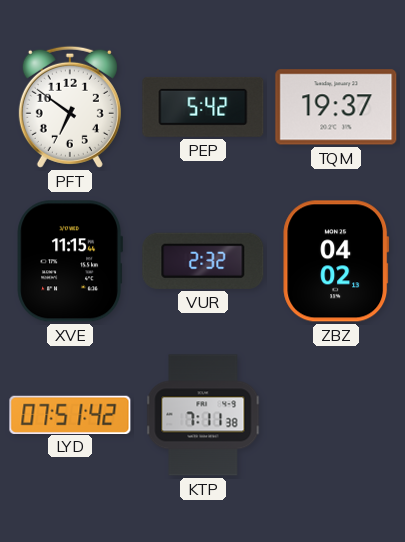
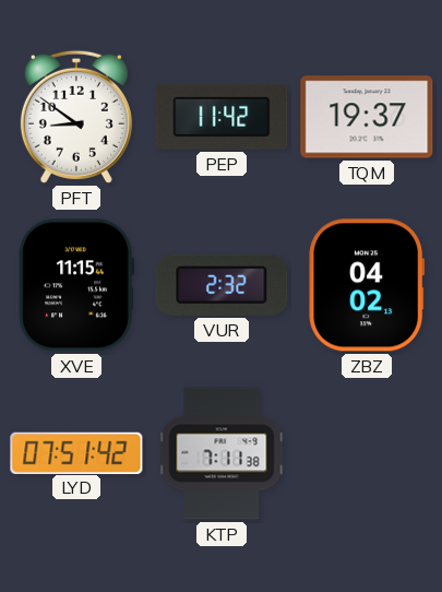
PFT: 6:51 -> 8:51 (76, 117)
PEP: 5:42 -> 11:42 (222, 117)
